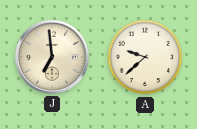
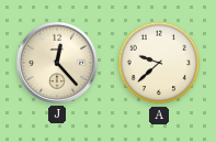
J: 6:59 -> 12:23 (57, 63)
